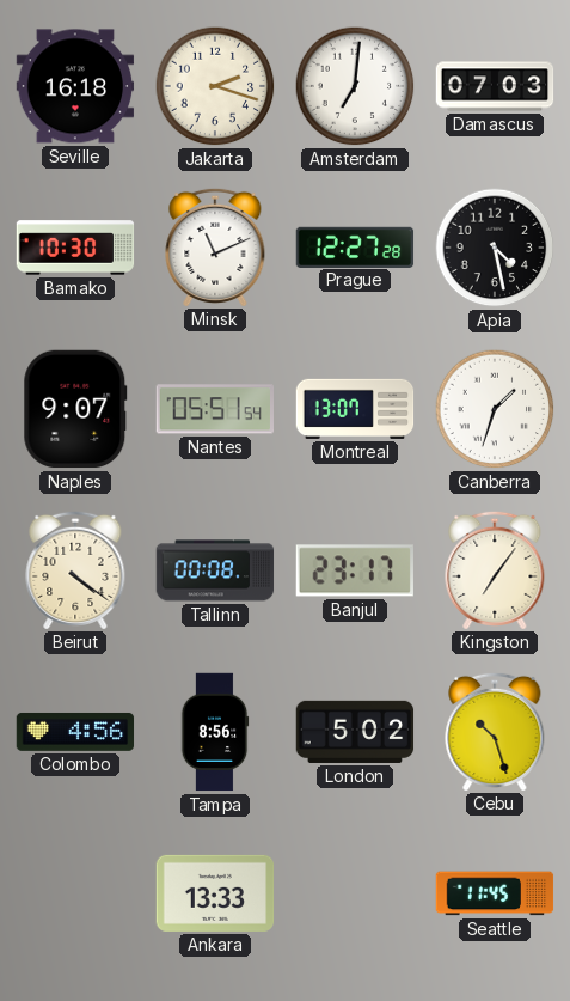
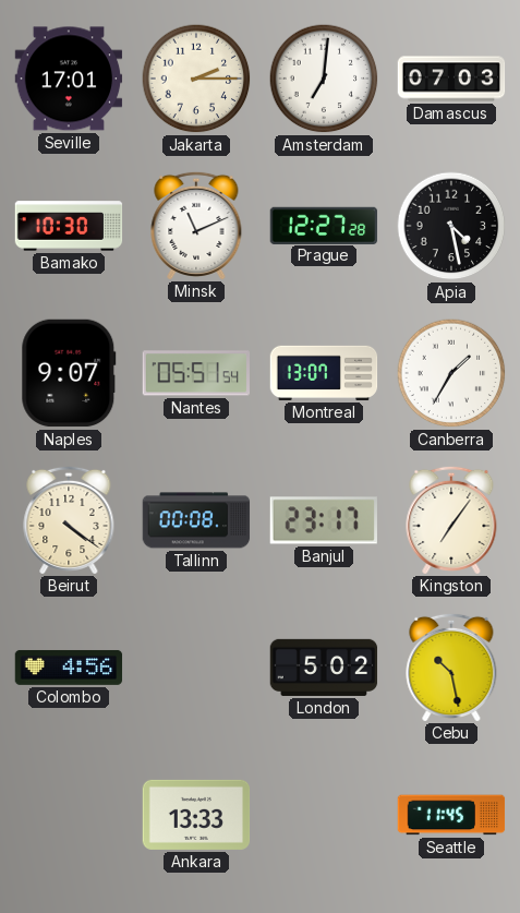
Seville: 16:18 -> 17:01 (69, 79)
Jakarta: 2:18 -> 2:15 (196, 79)
Canberra: 1:33 -> 1:35 (451, 373)
Tampa: 8:56 -> none (215, 732)
Cebu: 10:27 -> 10:28 (451, 666)
